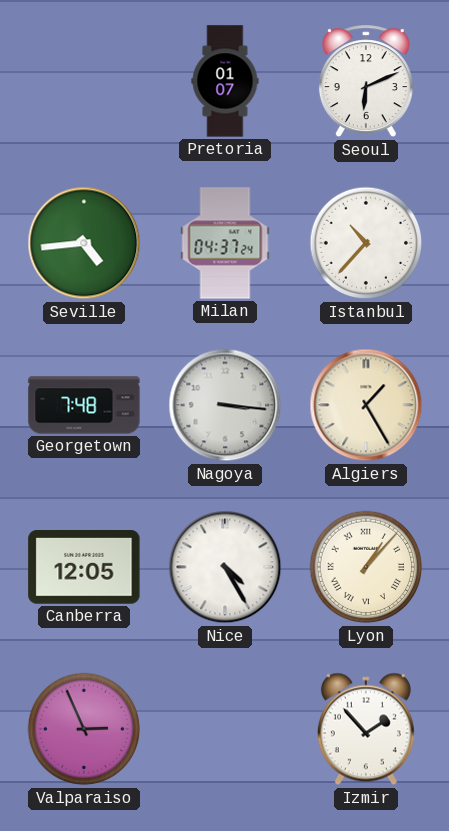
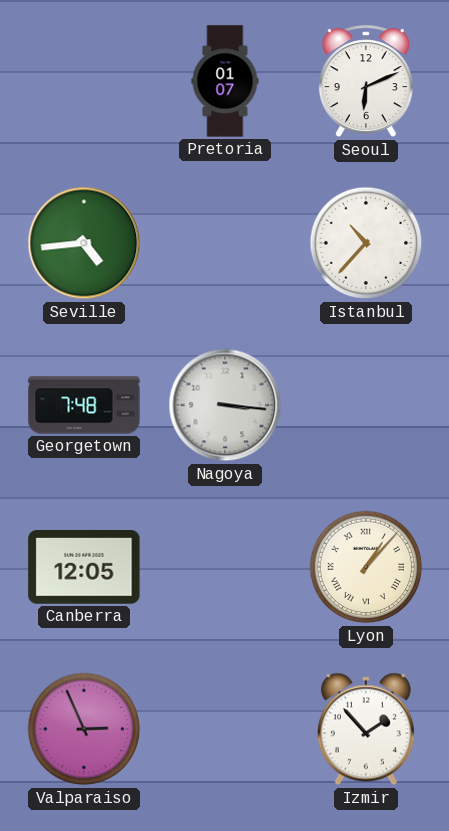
Milan: 04:37 -> none (225, 243)
Algiers: 1:25 -> none (366, 405)
Nice: 4:25 -> none (225, 567)
